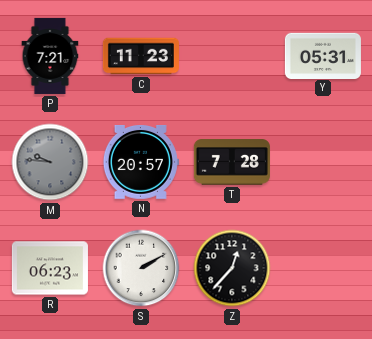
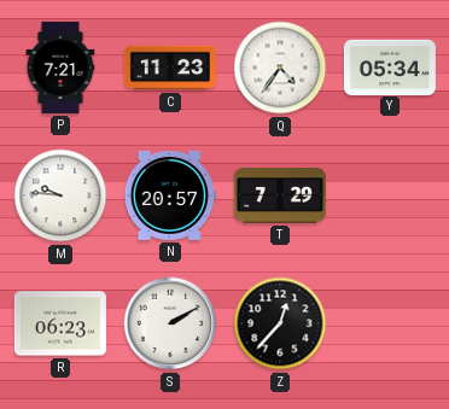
Q: none -> 4:36 (280, 68)
Y: 05:31 -> 05:34 (390, 66)
M dial: grey -> white (60, 195)
T: 7:28 -> 7:29 (280, 195)
